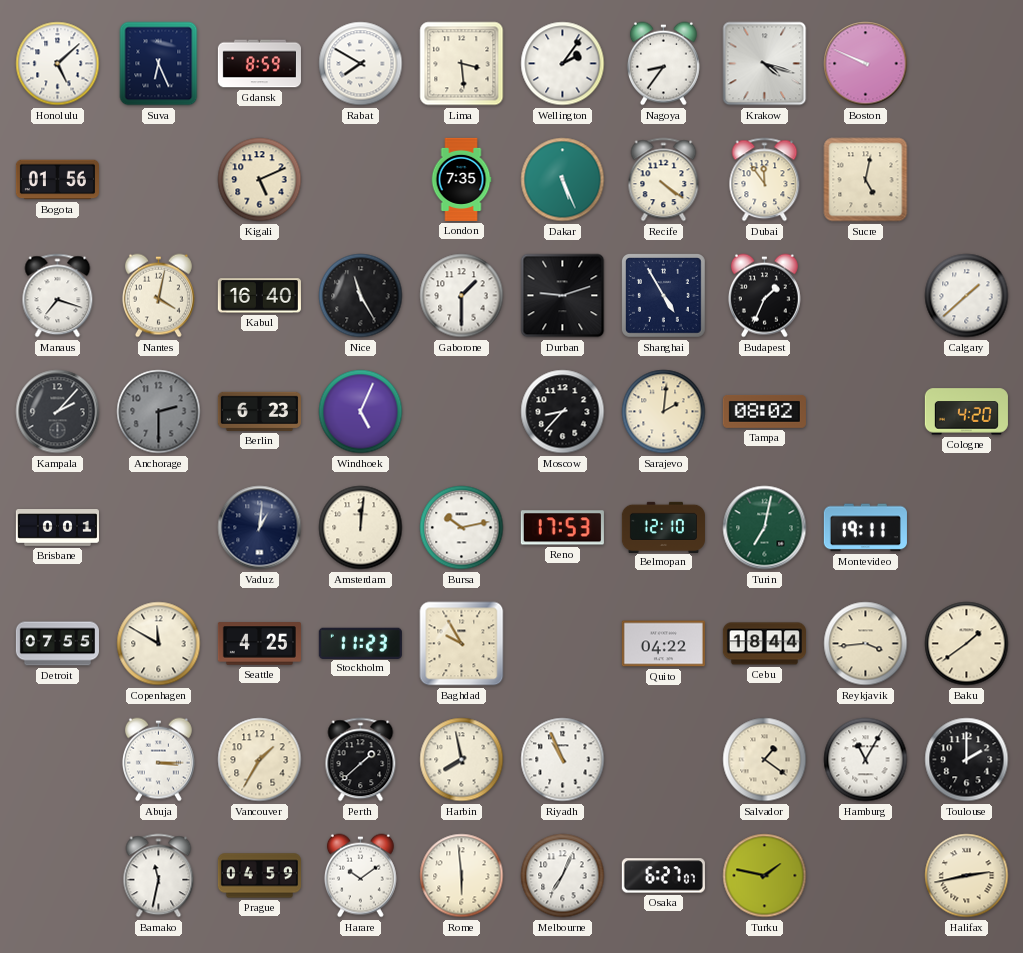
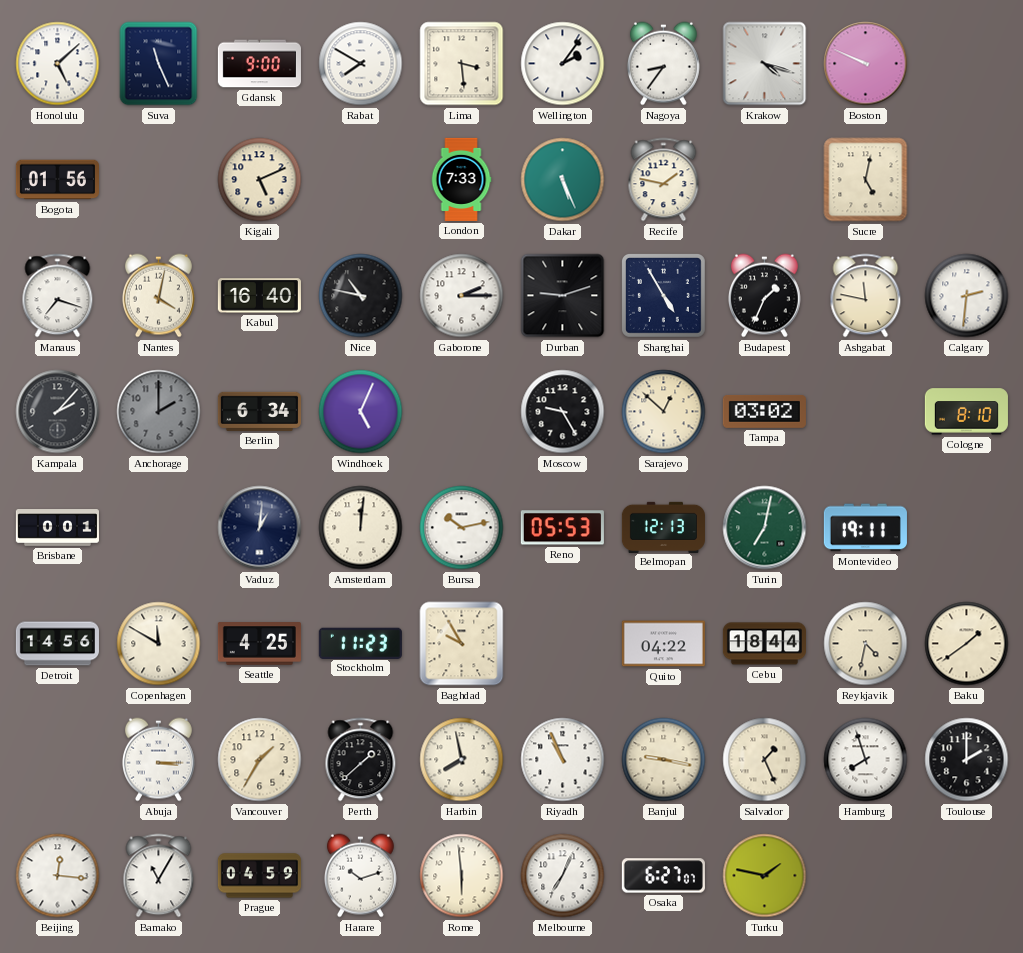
Suva: 6:26 -> 11:26 (159, 64)
Gdansk: 8:59 -> 9:00 (259, 64)
London: 7:35 -> 7:33 (461, 179)
Recife: 4:21 -> 1:47 (664, 180)
Dubai: 11:54 -> none (765, 180)
Nice: 11:25 -> 10:47 (361, 296)
Gaborone: 1:30 -> 2:15 (462, 296)
Ashgabat: none -> 11:47 (866, 296)
Calgary: 1:38 -> 2:31 (967, 296)
Anchorage: 2:30 -> 2:00 (159, 412)
Berlin: 6:23 -> 6:34 (259, 411)
Moscow: 8:37 -> 9:25 (563, 412)
Sarajevo: 2:01 -> 12:52 (664, 412)
Tampa: 08:02 -> 03:02 (764, 411)
Cologne: 4:20 -> 8:10 (966, 412)
Reno: 17:53 -> 05:53 (562, 528)
Belmopan: 12:10 -> 12:13 (663, 527)
Detroit: 07:55 -> 14:56 (57, 644)
Reykjavik: 3:44 -> 4:32 (866, 644)
Banjul: none -> 9:17 (664, 760)
Salvador: 1:21 -> 1:26 (765, 760)
Hamburg: 11:05 -> 7:57 (866, 760)
Beijing: none -> 12:16 (58, 876)
Bamako: 11:32 -> 11:05 (159, 876)
Harare: 10:09 -> 10:12 (360, 876)
Halifax: 2:43 -> none (967, 876)
